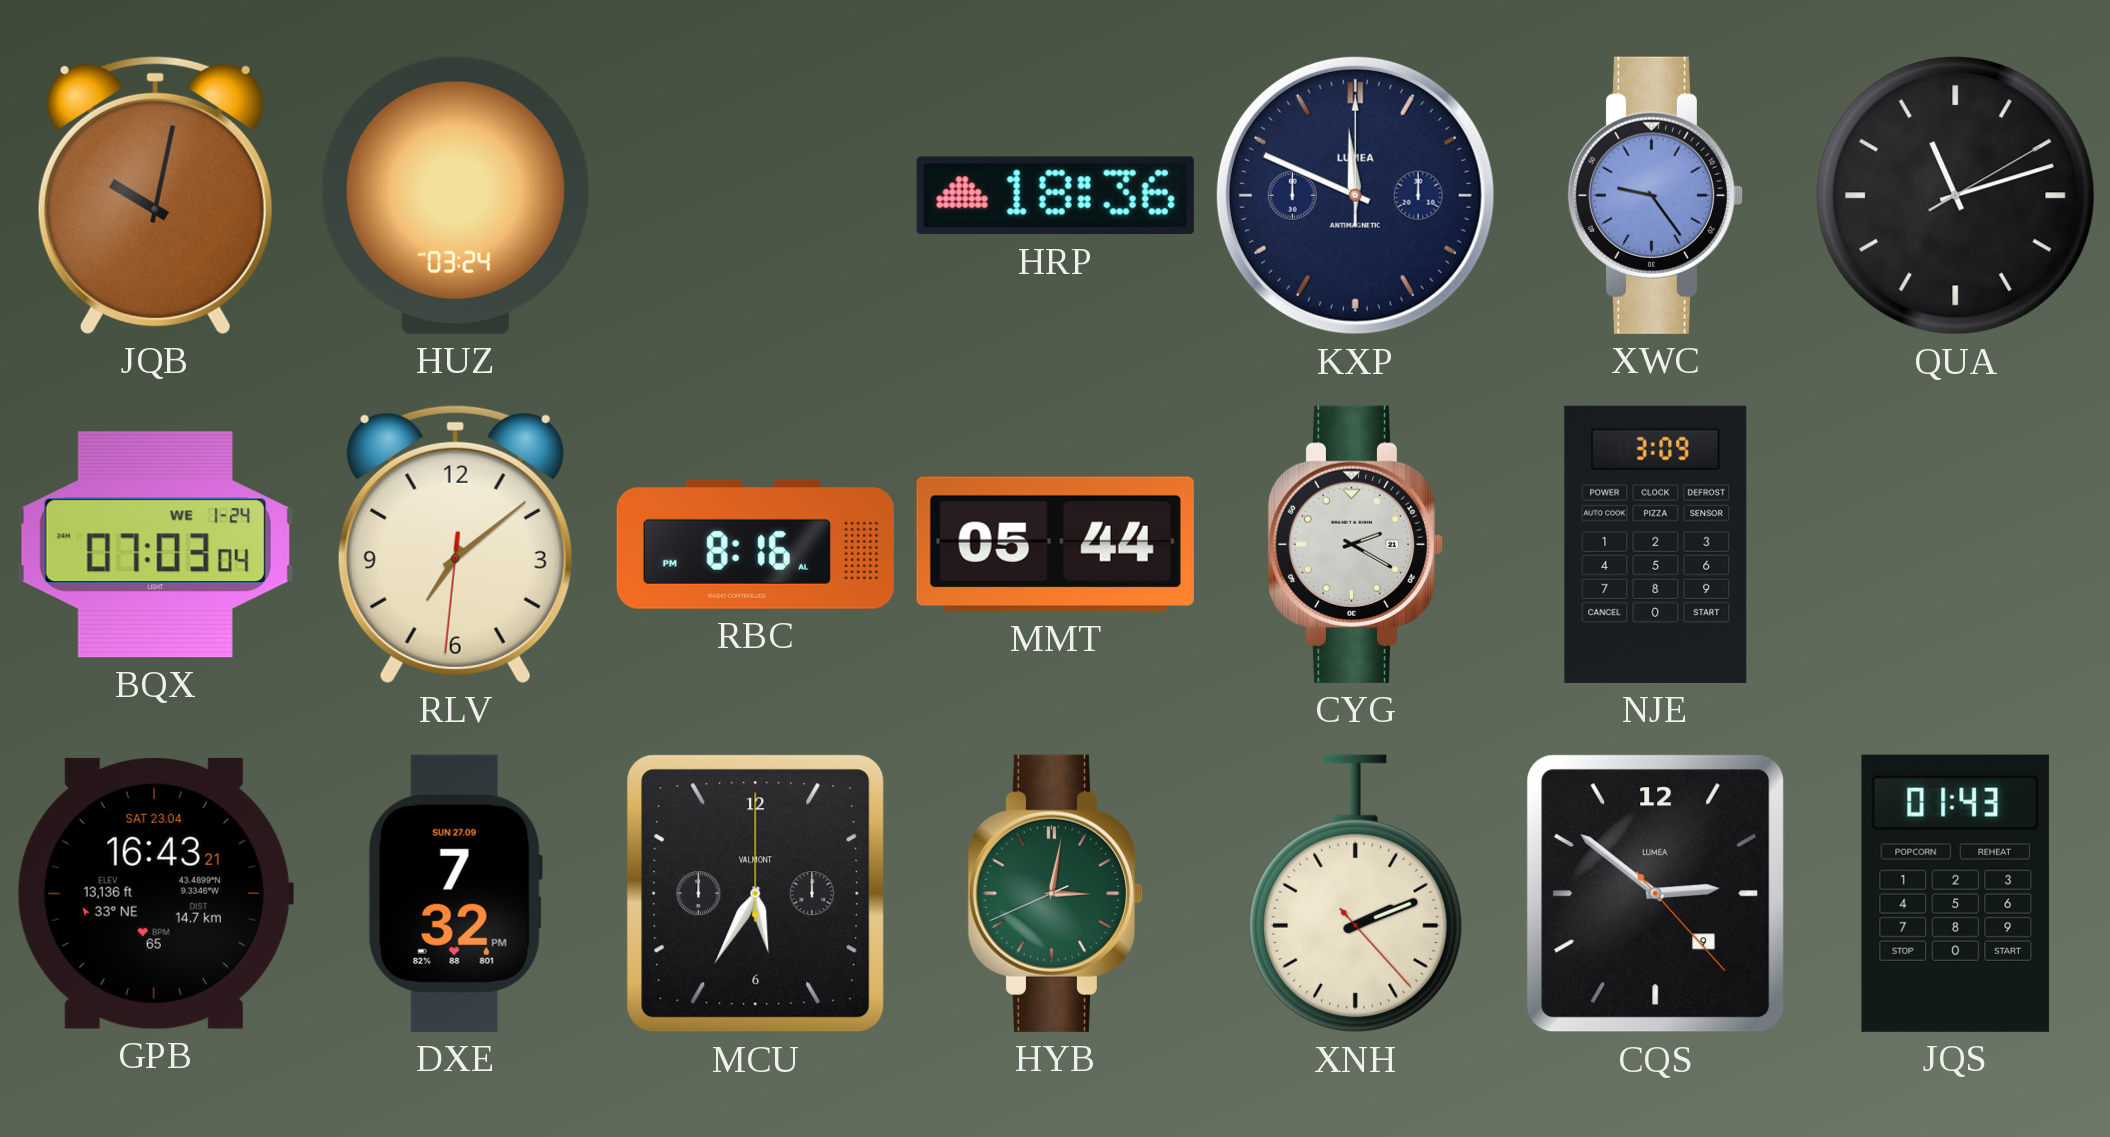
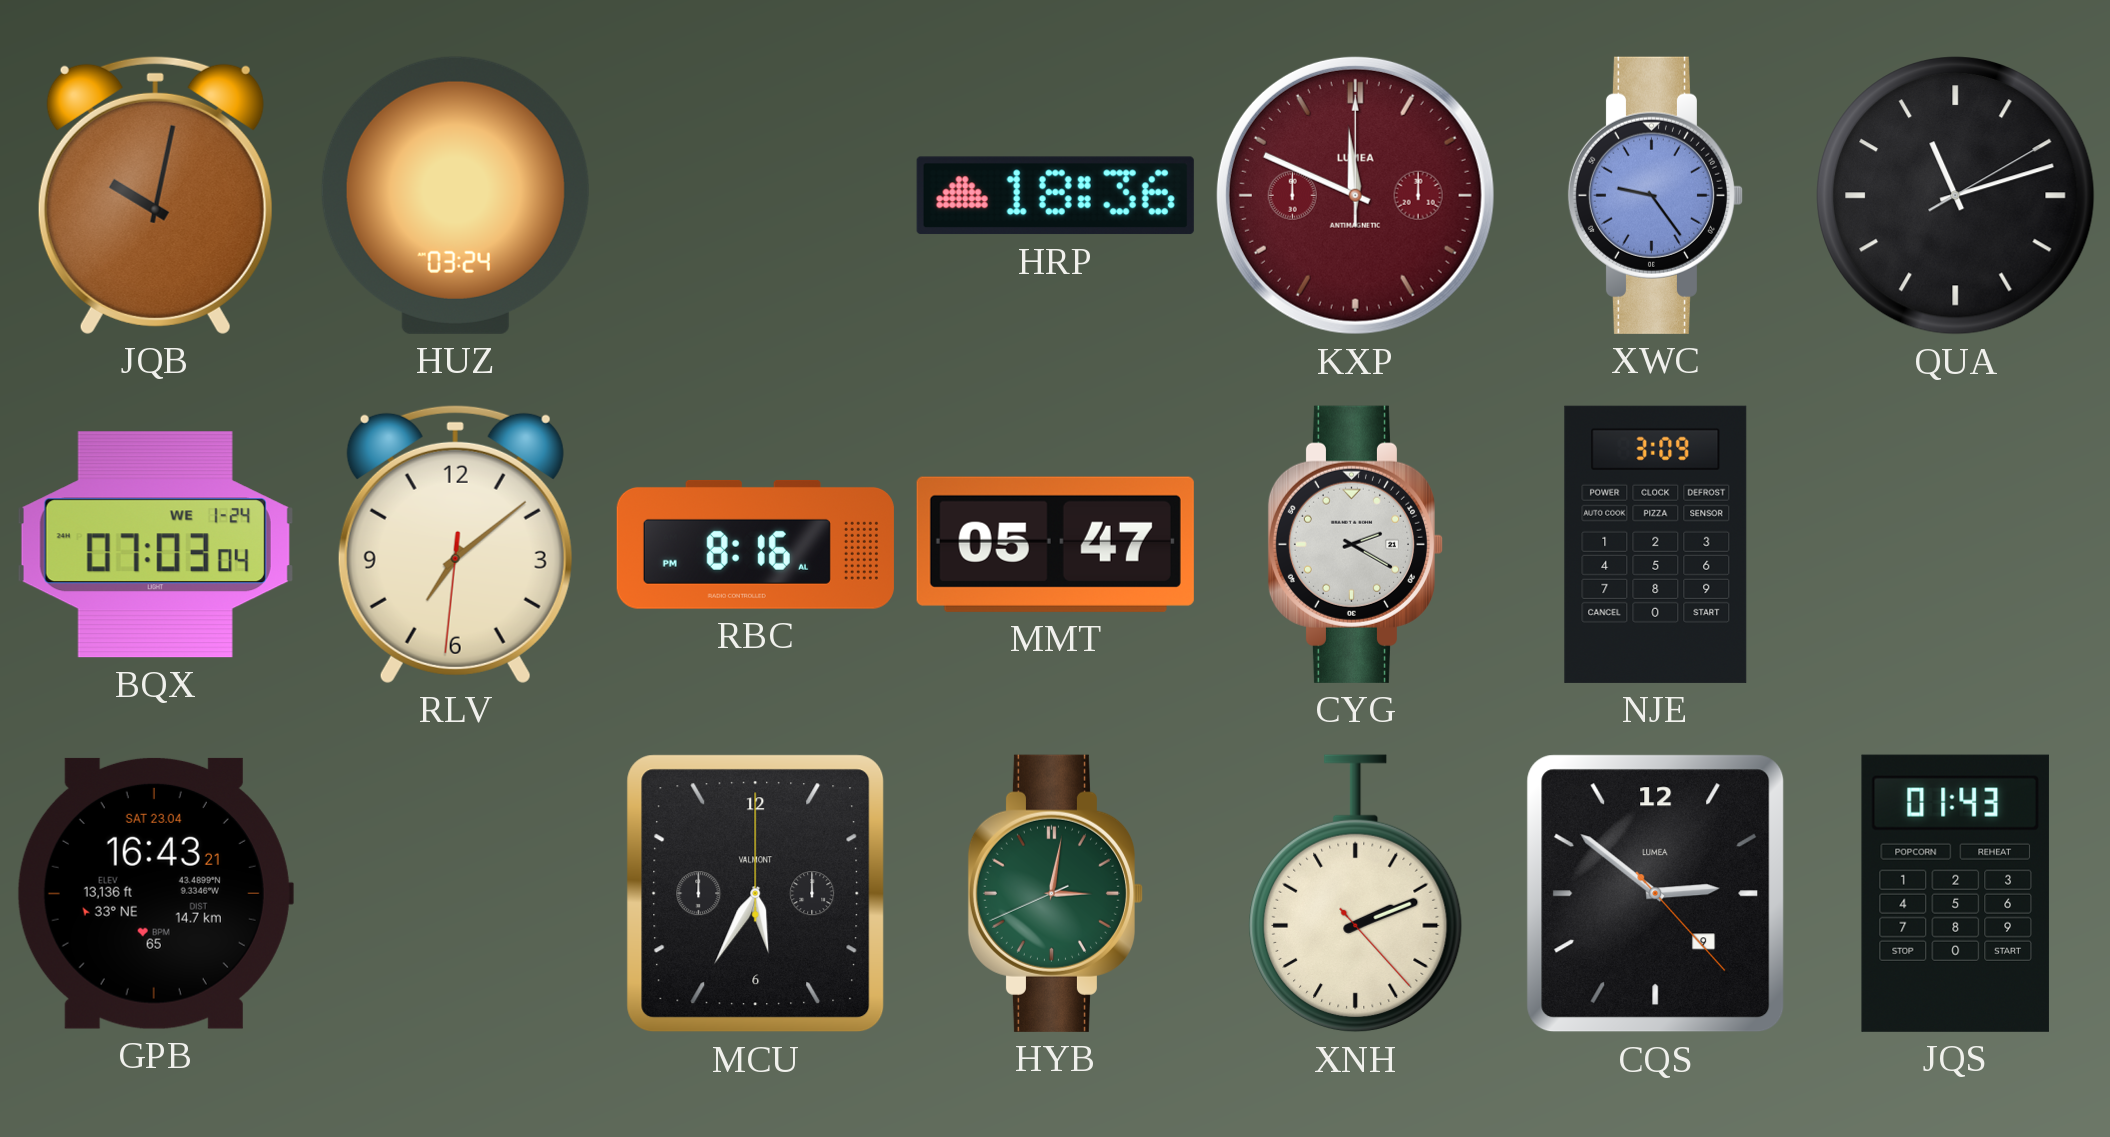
KXP dial: navy -> burgundy (1355, 195)
MMT: 05:44 -> 05:47 (1055, 544)
DXE: 7:32 -> none (455, 893)
